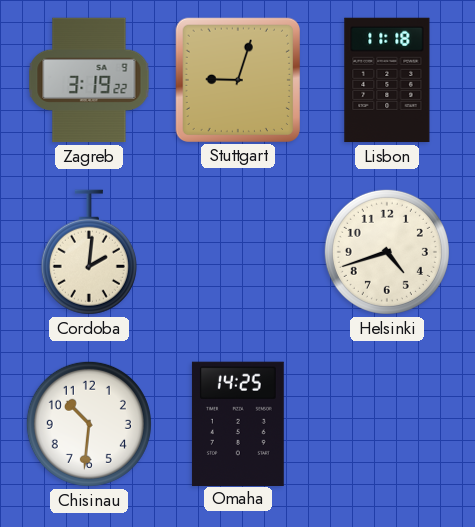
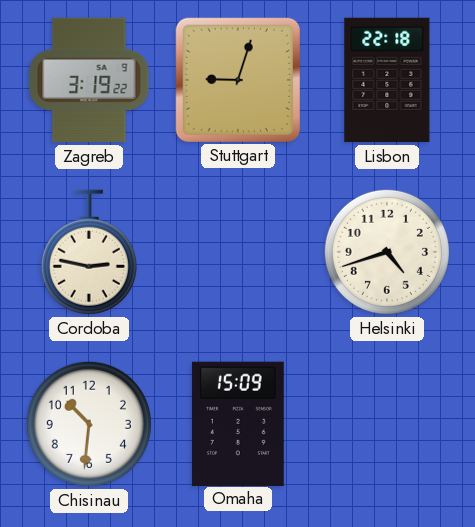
Lisbon: 11:18 -> 22:18 (387, 80)
Cordoba: 2:01 -> 2:47 (89, 252)
Omaha: 14:25 -> 15:09 (238, 423)
